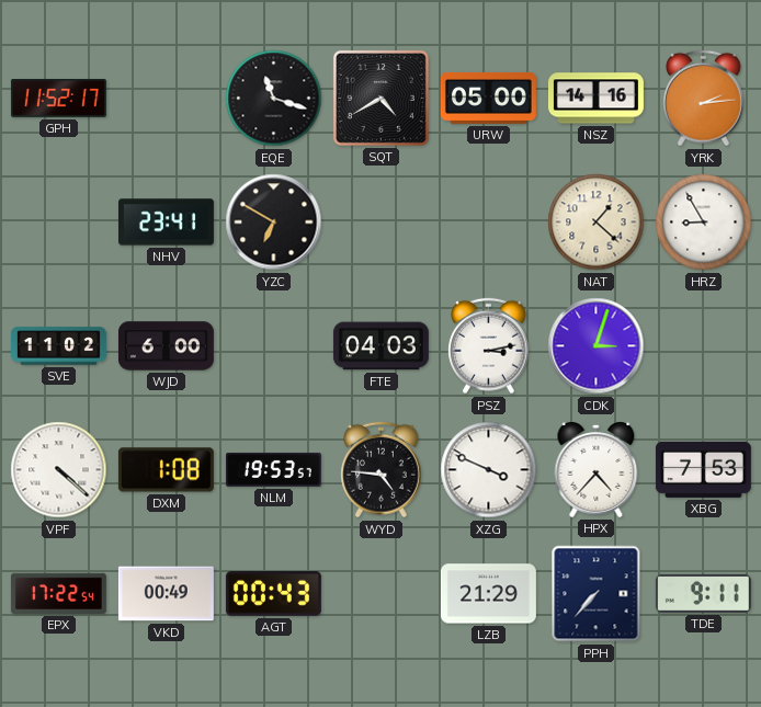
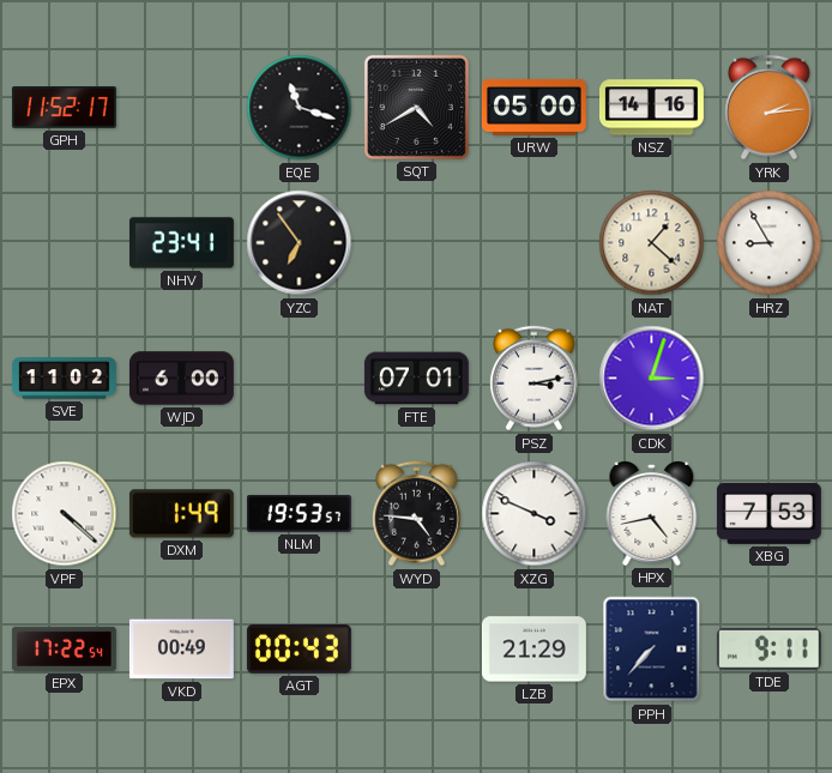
YZC: 6:50 -> 6:54 (300, 243)
FTE: 04:03 -> 07:01 (416, 379)
DXM: 1:08 -> 1:49 (181, 514)
HPX: 4:37 -> 4:43 (652, 514)
